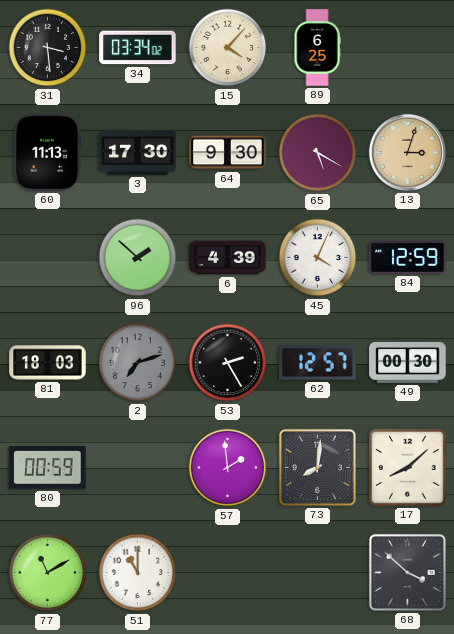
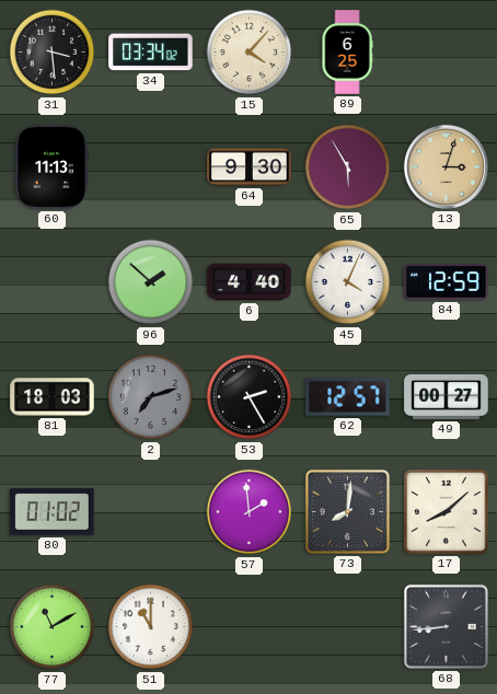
3: 17:30 -> none (138, 153)
65: 5:20 -> 5:55 (348, 167)
6: 4:39 -> 4:40 (250, 282)
49: 00:30 -> 00:27 (447, 396)
80: 00:59 -> 01:02 (53, 512)
68: 3:52 -> 8:44 (446, 626)
